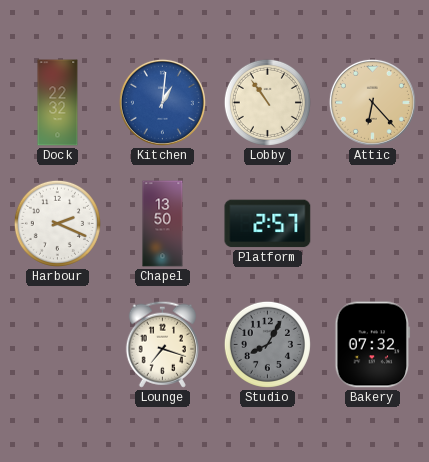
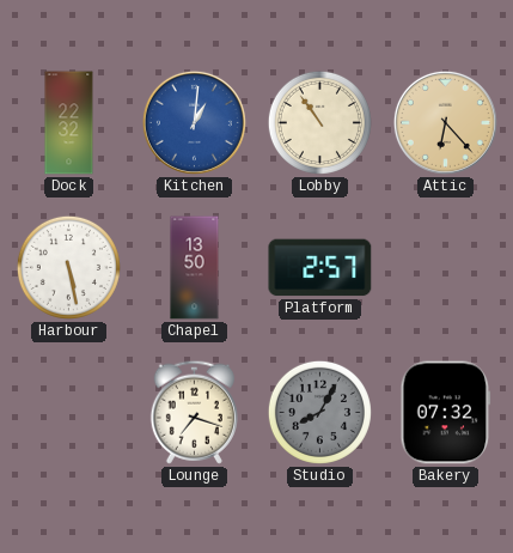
Harbour: 2:19 -> 5:28 (68, 267)
